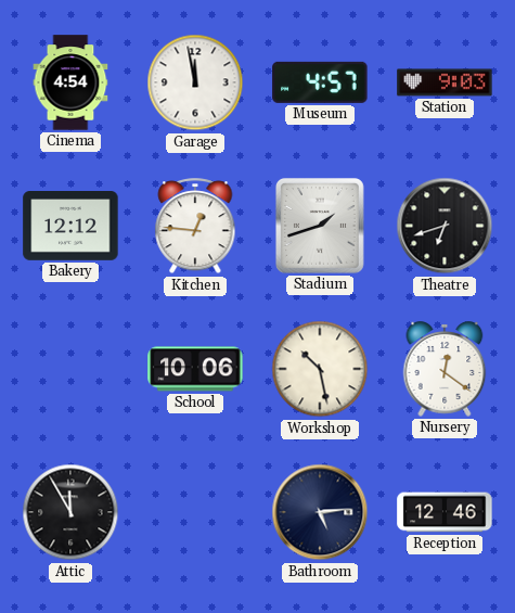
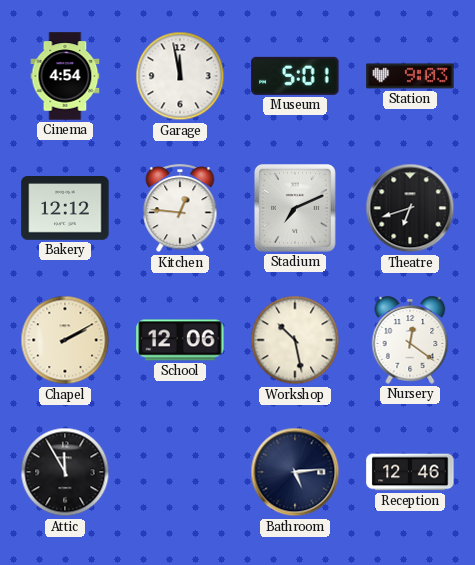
Museum: 4:57 -> 5:01 (295, 76)
Stadium: 1:42 -> 7:11 (295, 208)
Chapel: none -> 2:10 (65, 340)
School: 10:06 -> 12:06 (180, 340)
